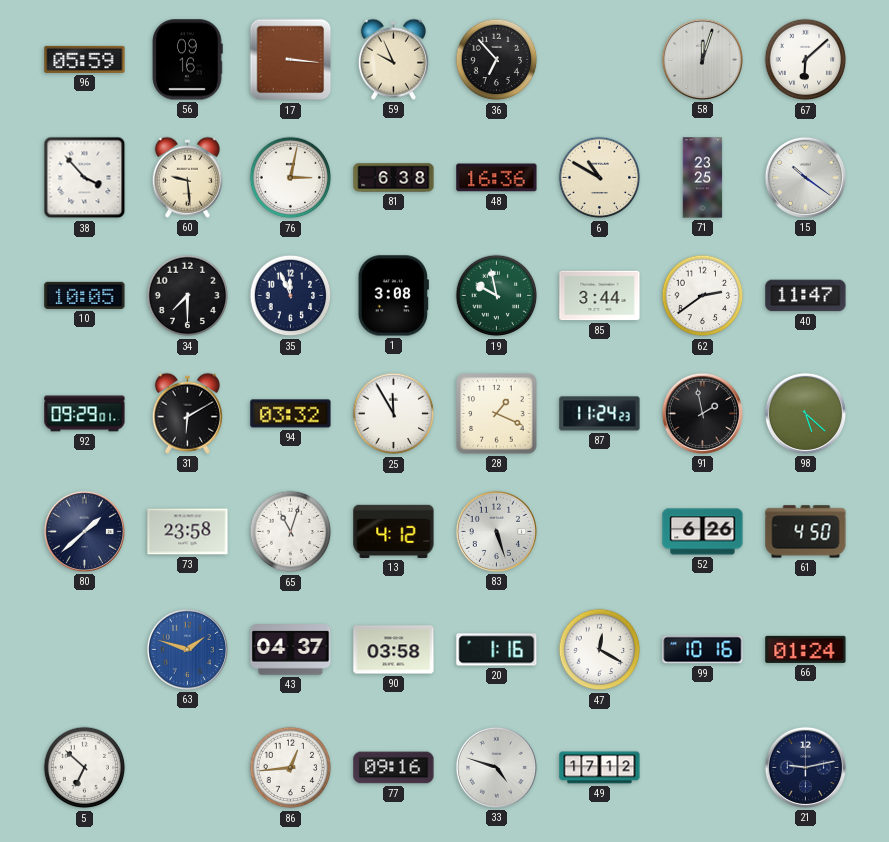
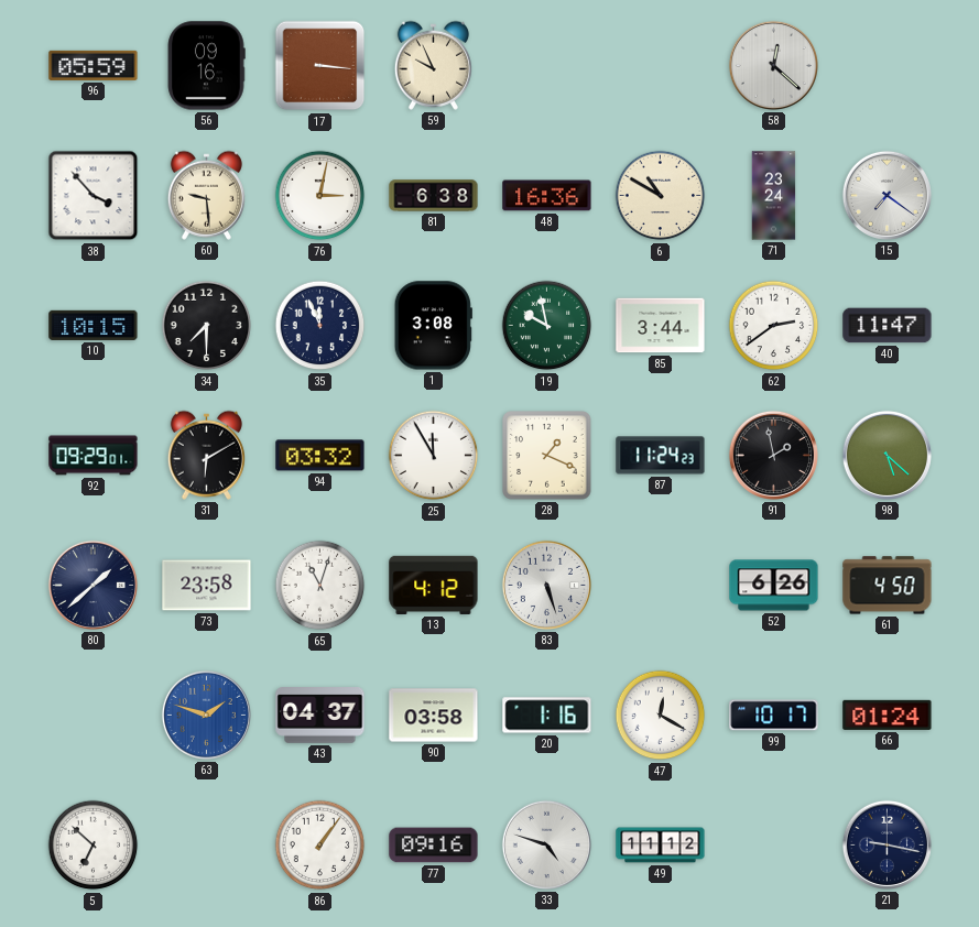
36: 6:53 -> none (497, 60)
58: 12:03 -> 12:22 (773, 65)
67: 6:08 -> none (806, 60)
71: 23:25 -> 23:24 (774, 196)
15: 10:21 -> 7:21 (886, 195)
10: 10:05 -> 10:15 (94, 325)
99: 10:16 -> 10:17 (774, 716)
86: 12:44 -> 1:06 (320, 846)
49: 17:12 -> 11:12 (661, 846)
21: 9:13 -> 9:17 (886, 844)
